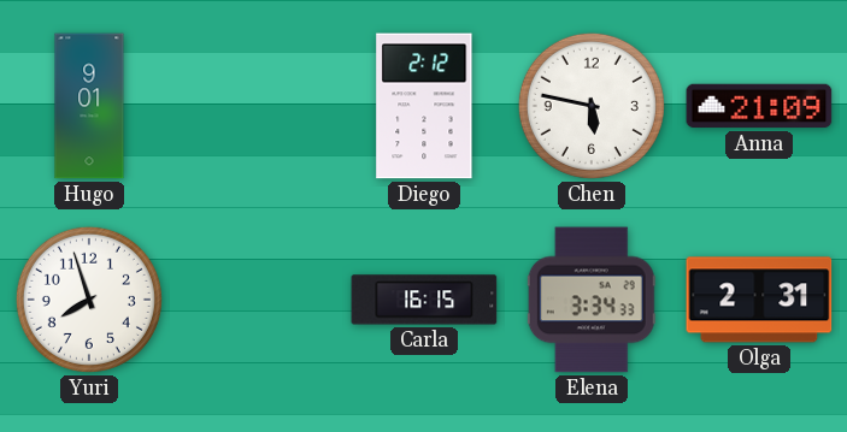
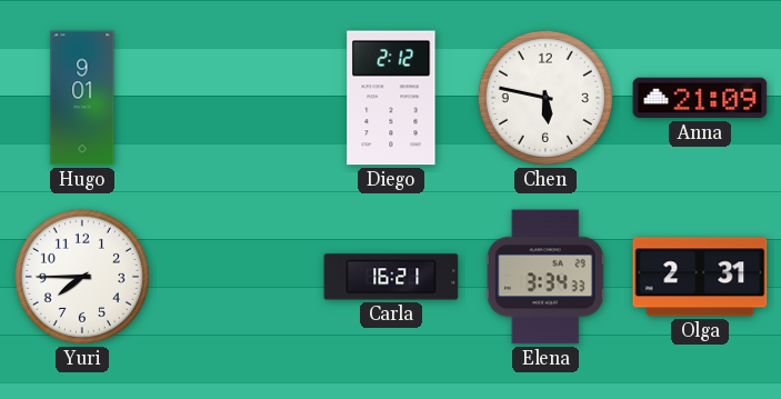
Yuri: 7:57 -> 7:45 (82, 277)
Carla: 16:15 -> 16:21 (391, 277)
